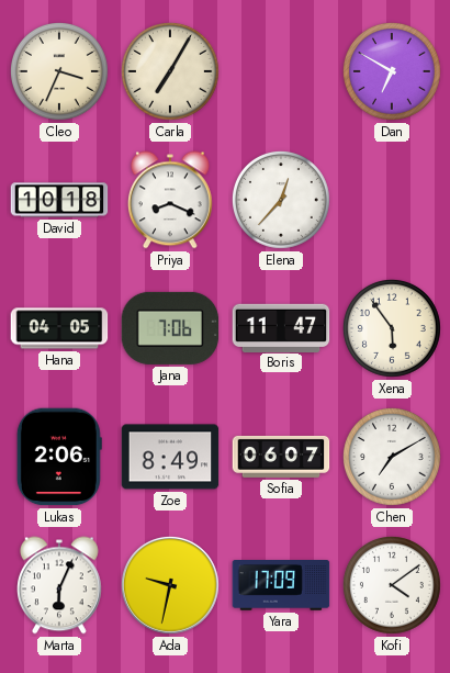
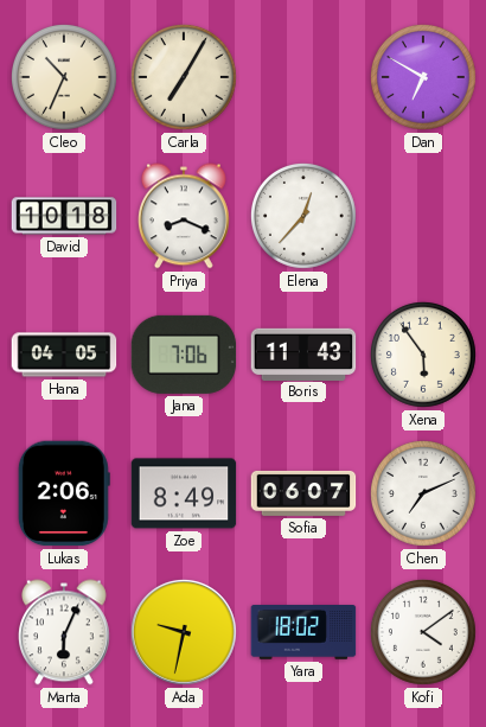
Cleo: 3:34 -> 10:34 (64, 77)
Boris: 11:47 -> 11:43 (303, 353)
Chen: 7:10 -> 7:11 (423, 493)
Yara: 17:09 -> 18:02 (303, 633)
